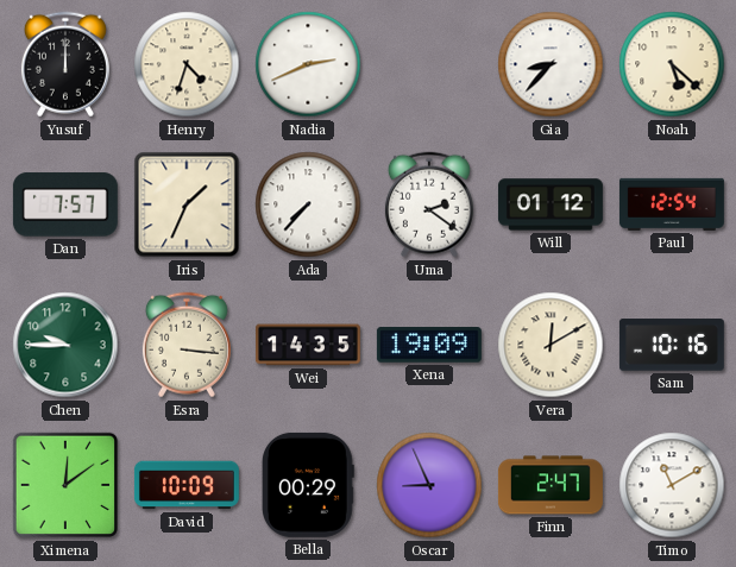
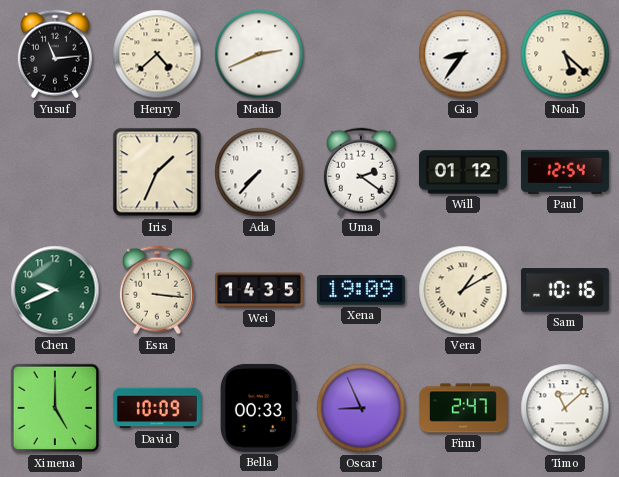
Yusuf: 12:00 -> 11:14 (55, 54)
Henry: 4:33 -> 4:38 (157, 54)
Gia: 8:37 -> 8:36 (463, 54)
Dan: 7:57 -> none (65, 204)
Chen: 9:45 -> 9:41 (55, 290)
Vera: 12:10 -> 1:10 (463, 290)
Ximena: 12:09 -> 5:00 (55, 408)
Bella: 00:29 -> 00:33 (259, 408)
Timo: 11:10 -> 11:08 (565, 408)
